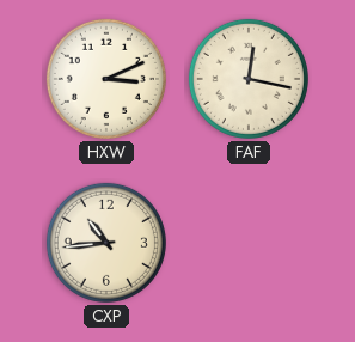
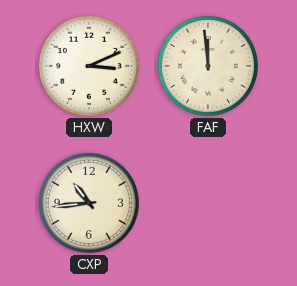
FAF: 12:17 -> 11:59 (208, 66)
